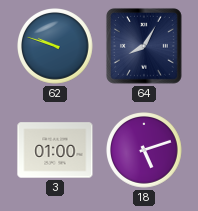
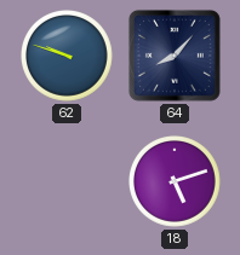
64: 8:05 -> 8:07 (175, 56)
3: 01:00 -> none (55, 150)
